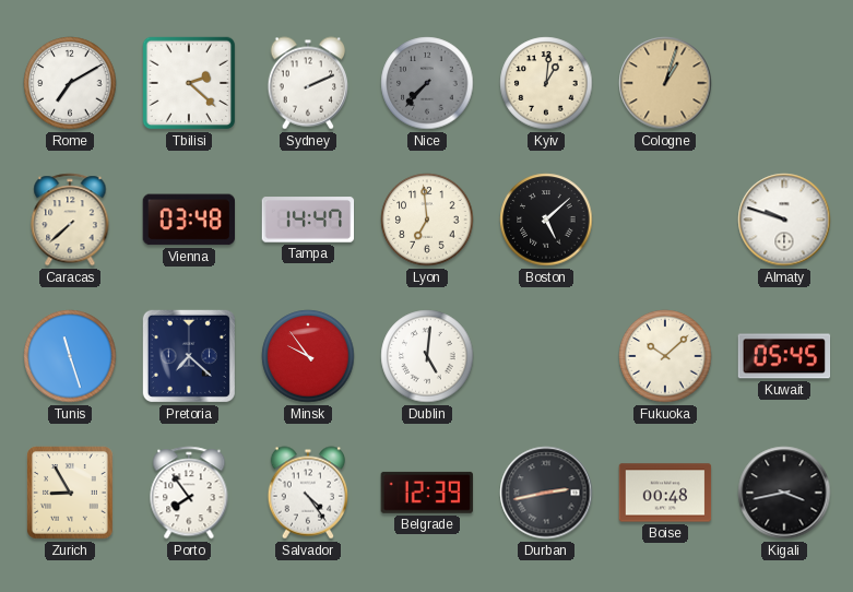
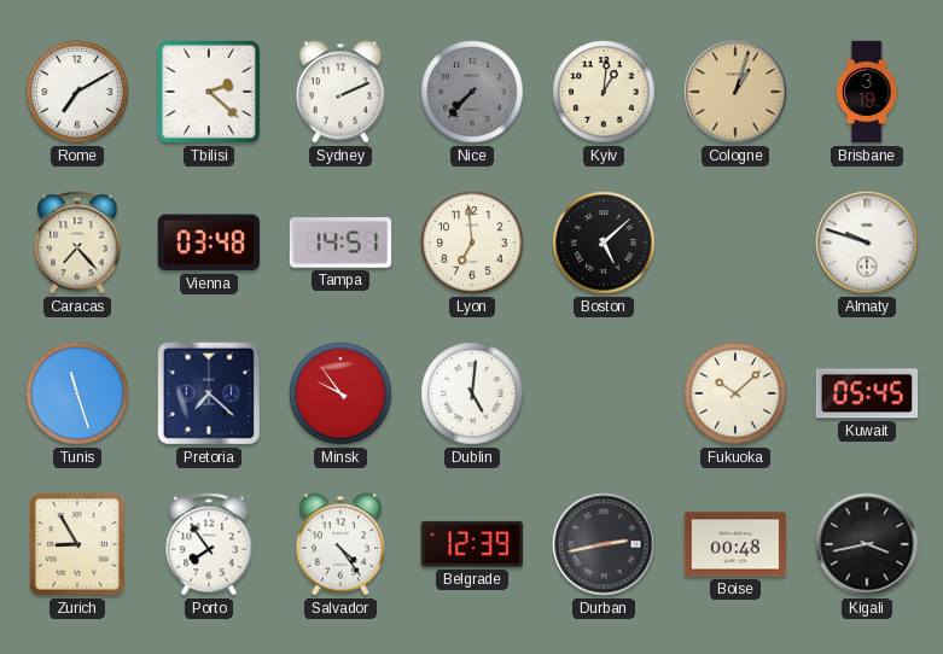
Brisbane: none -> 3:19 (867, 92)
Caracas: 7:38 -> 7:23 (77, 243)
Tampa: 14:47 -> 14:51 (340, 243)
